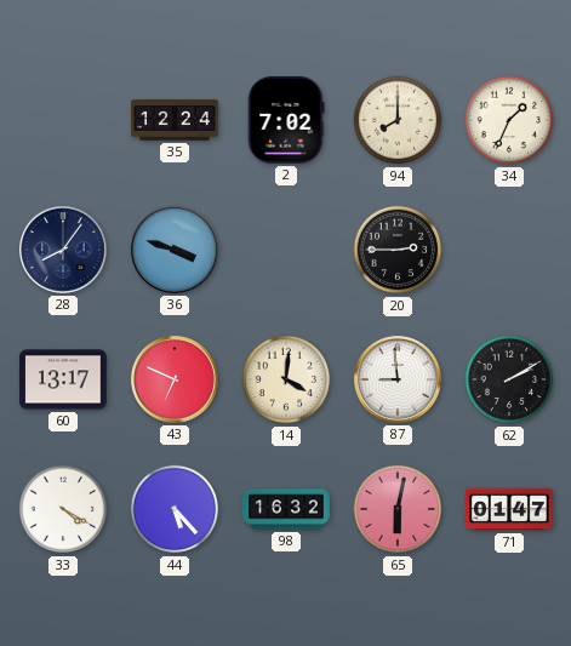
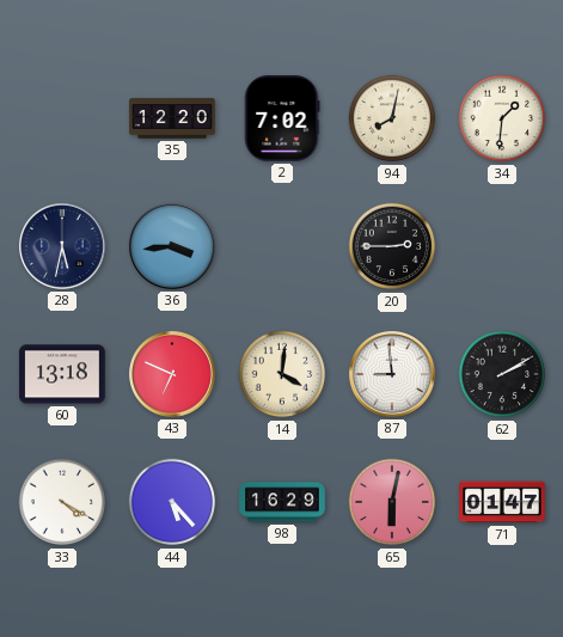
35: 12:24 -> 12:20 (172, 118)
94: 8:00 -> 8:02 (392, 118)
34: 1:34 -> 1:31 (502, 118)
28: 8:06 -> 5:32 (63, 247)
36: 3:48 -> 3:44 (173, 247)
60: 13:17 -> 13:18 (62, 374)
98: 16:32 -> 16:29 (282, 502)
